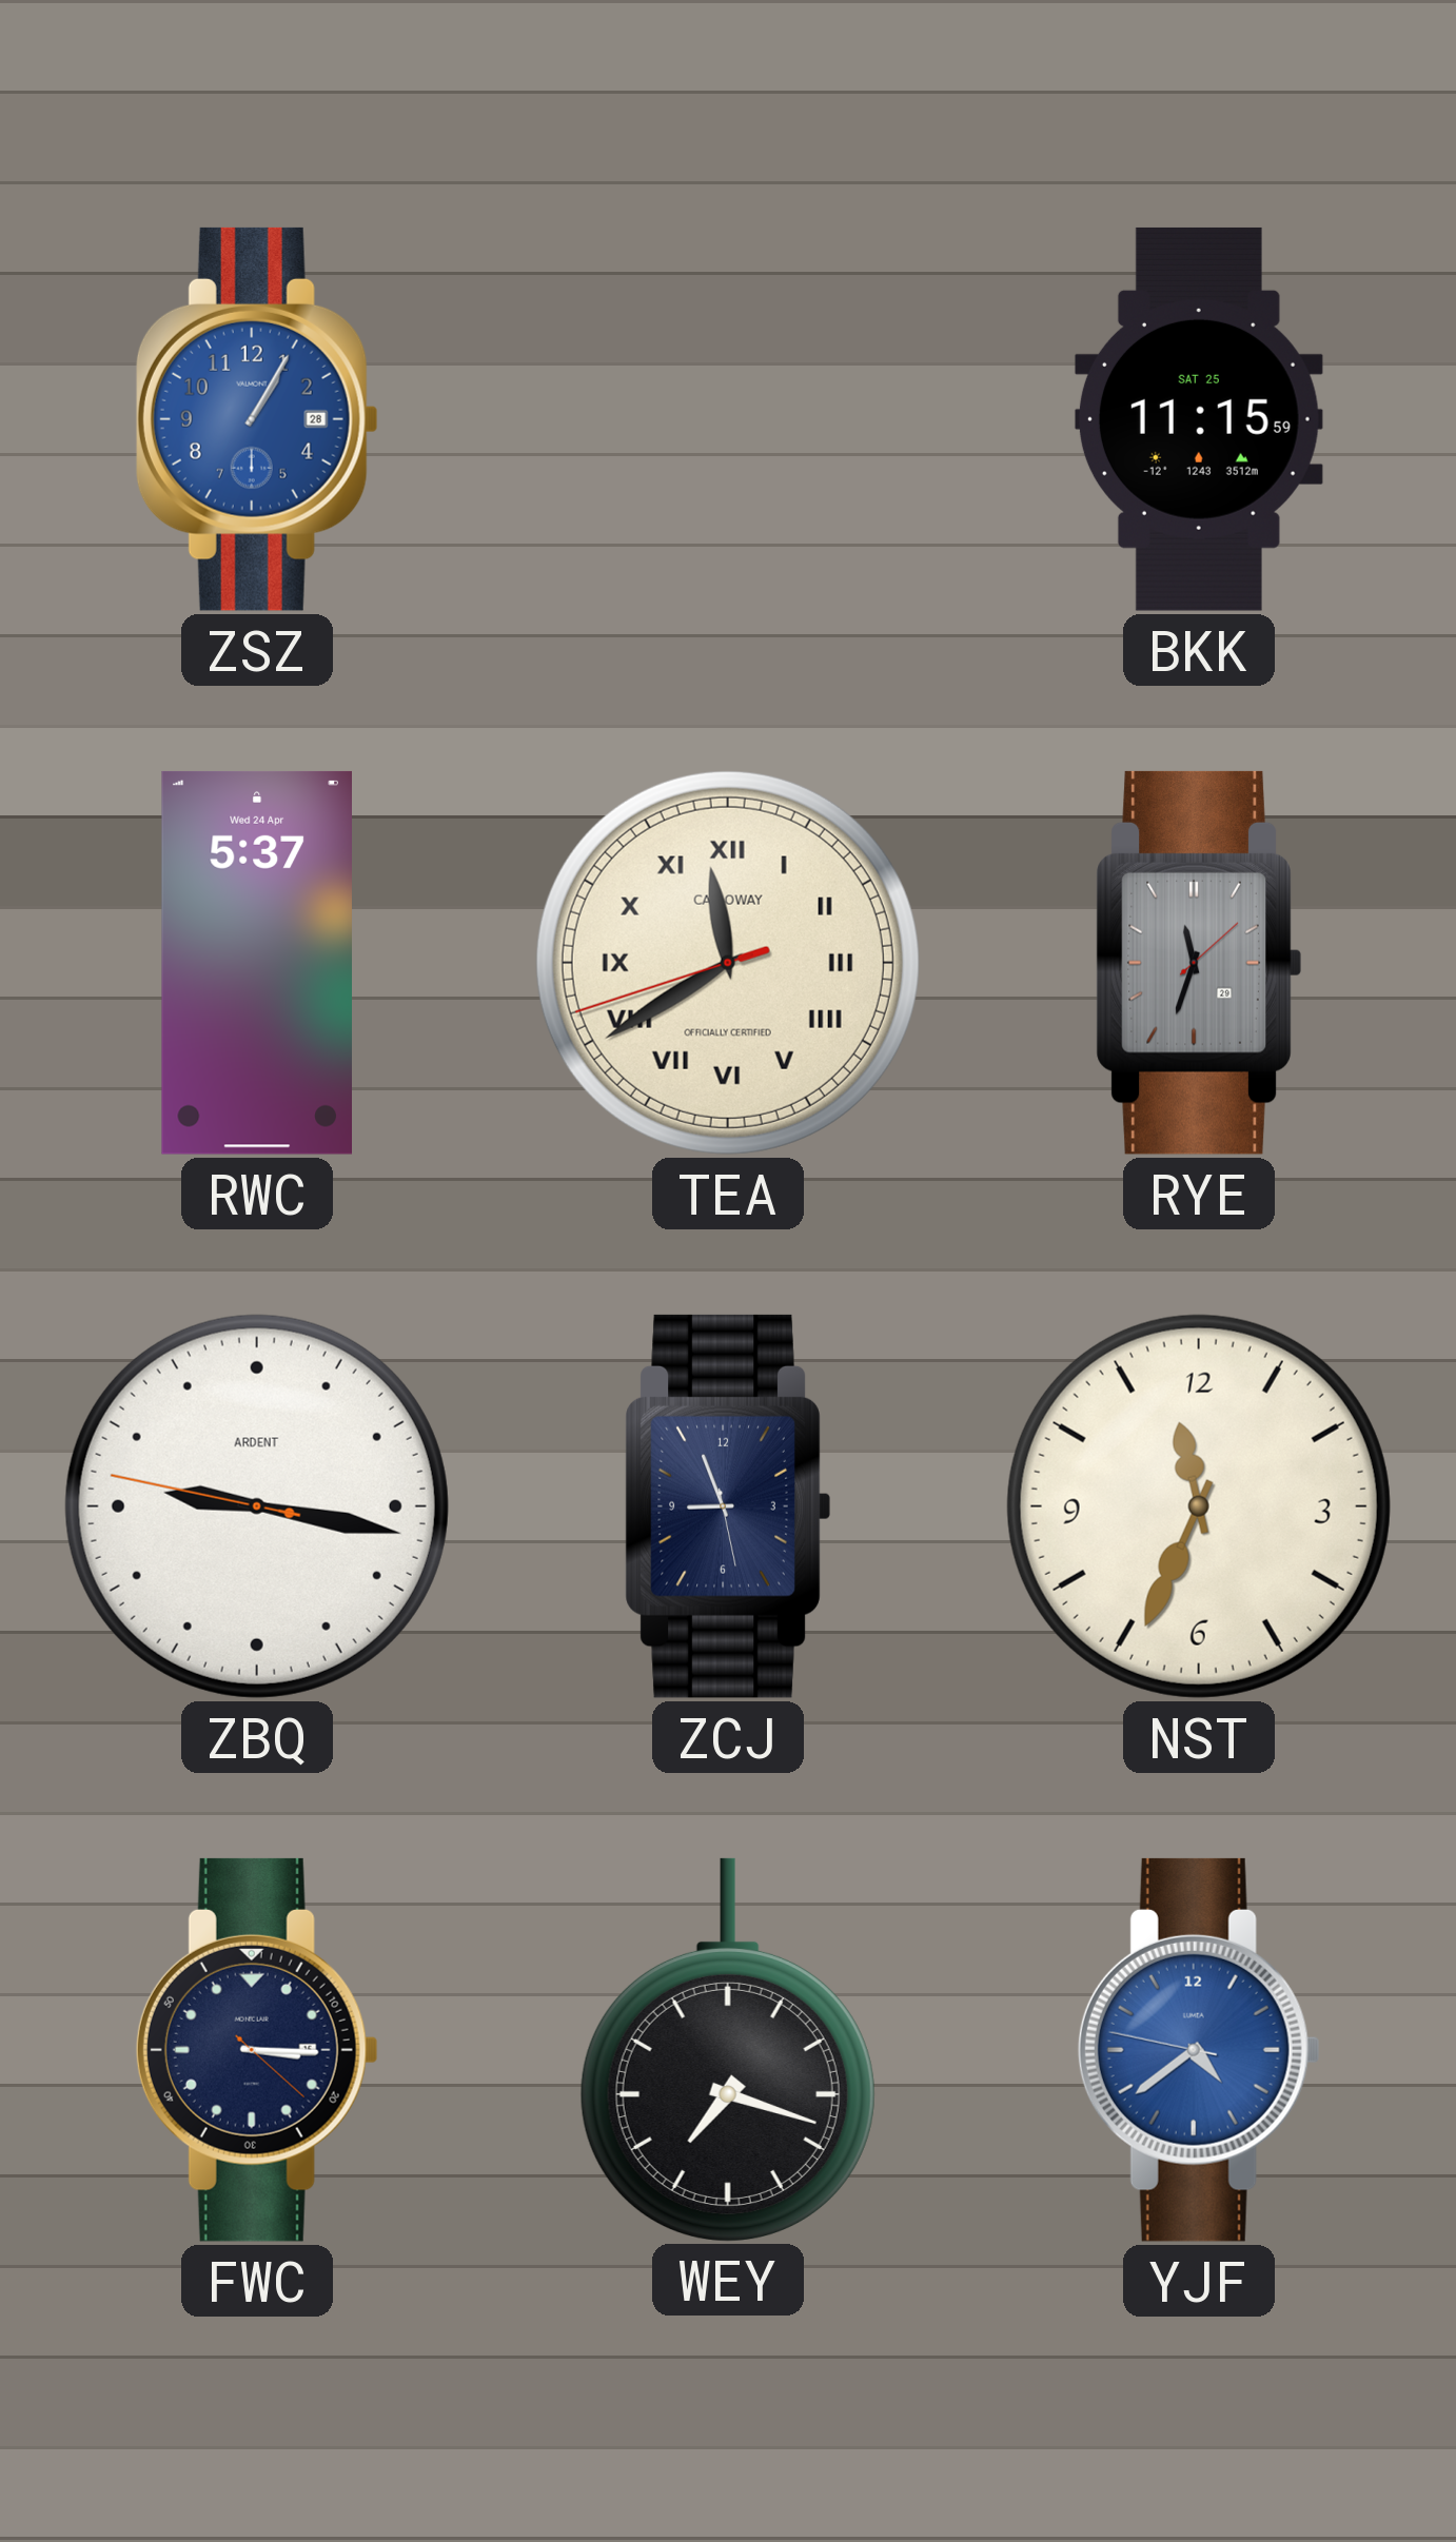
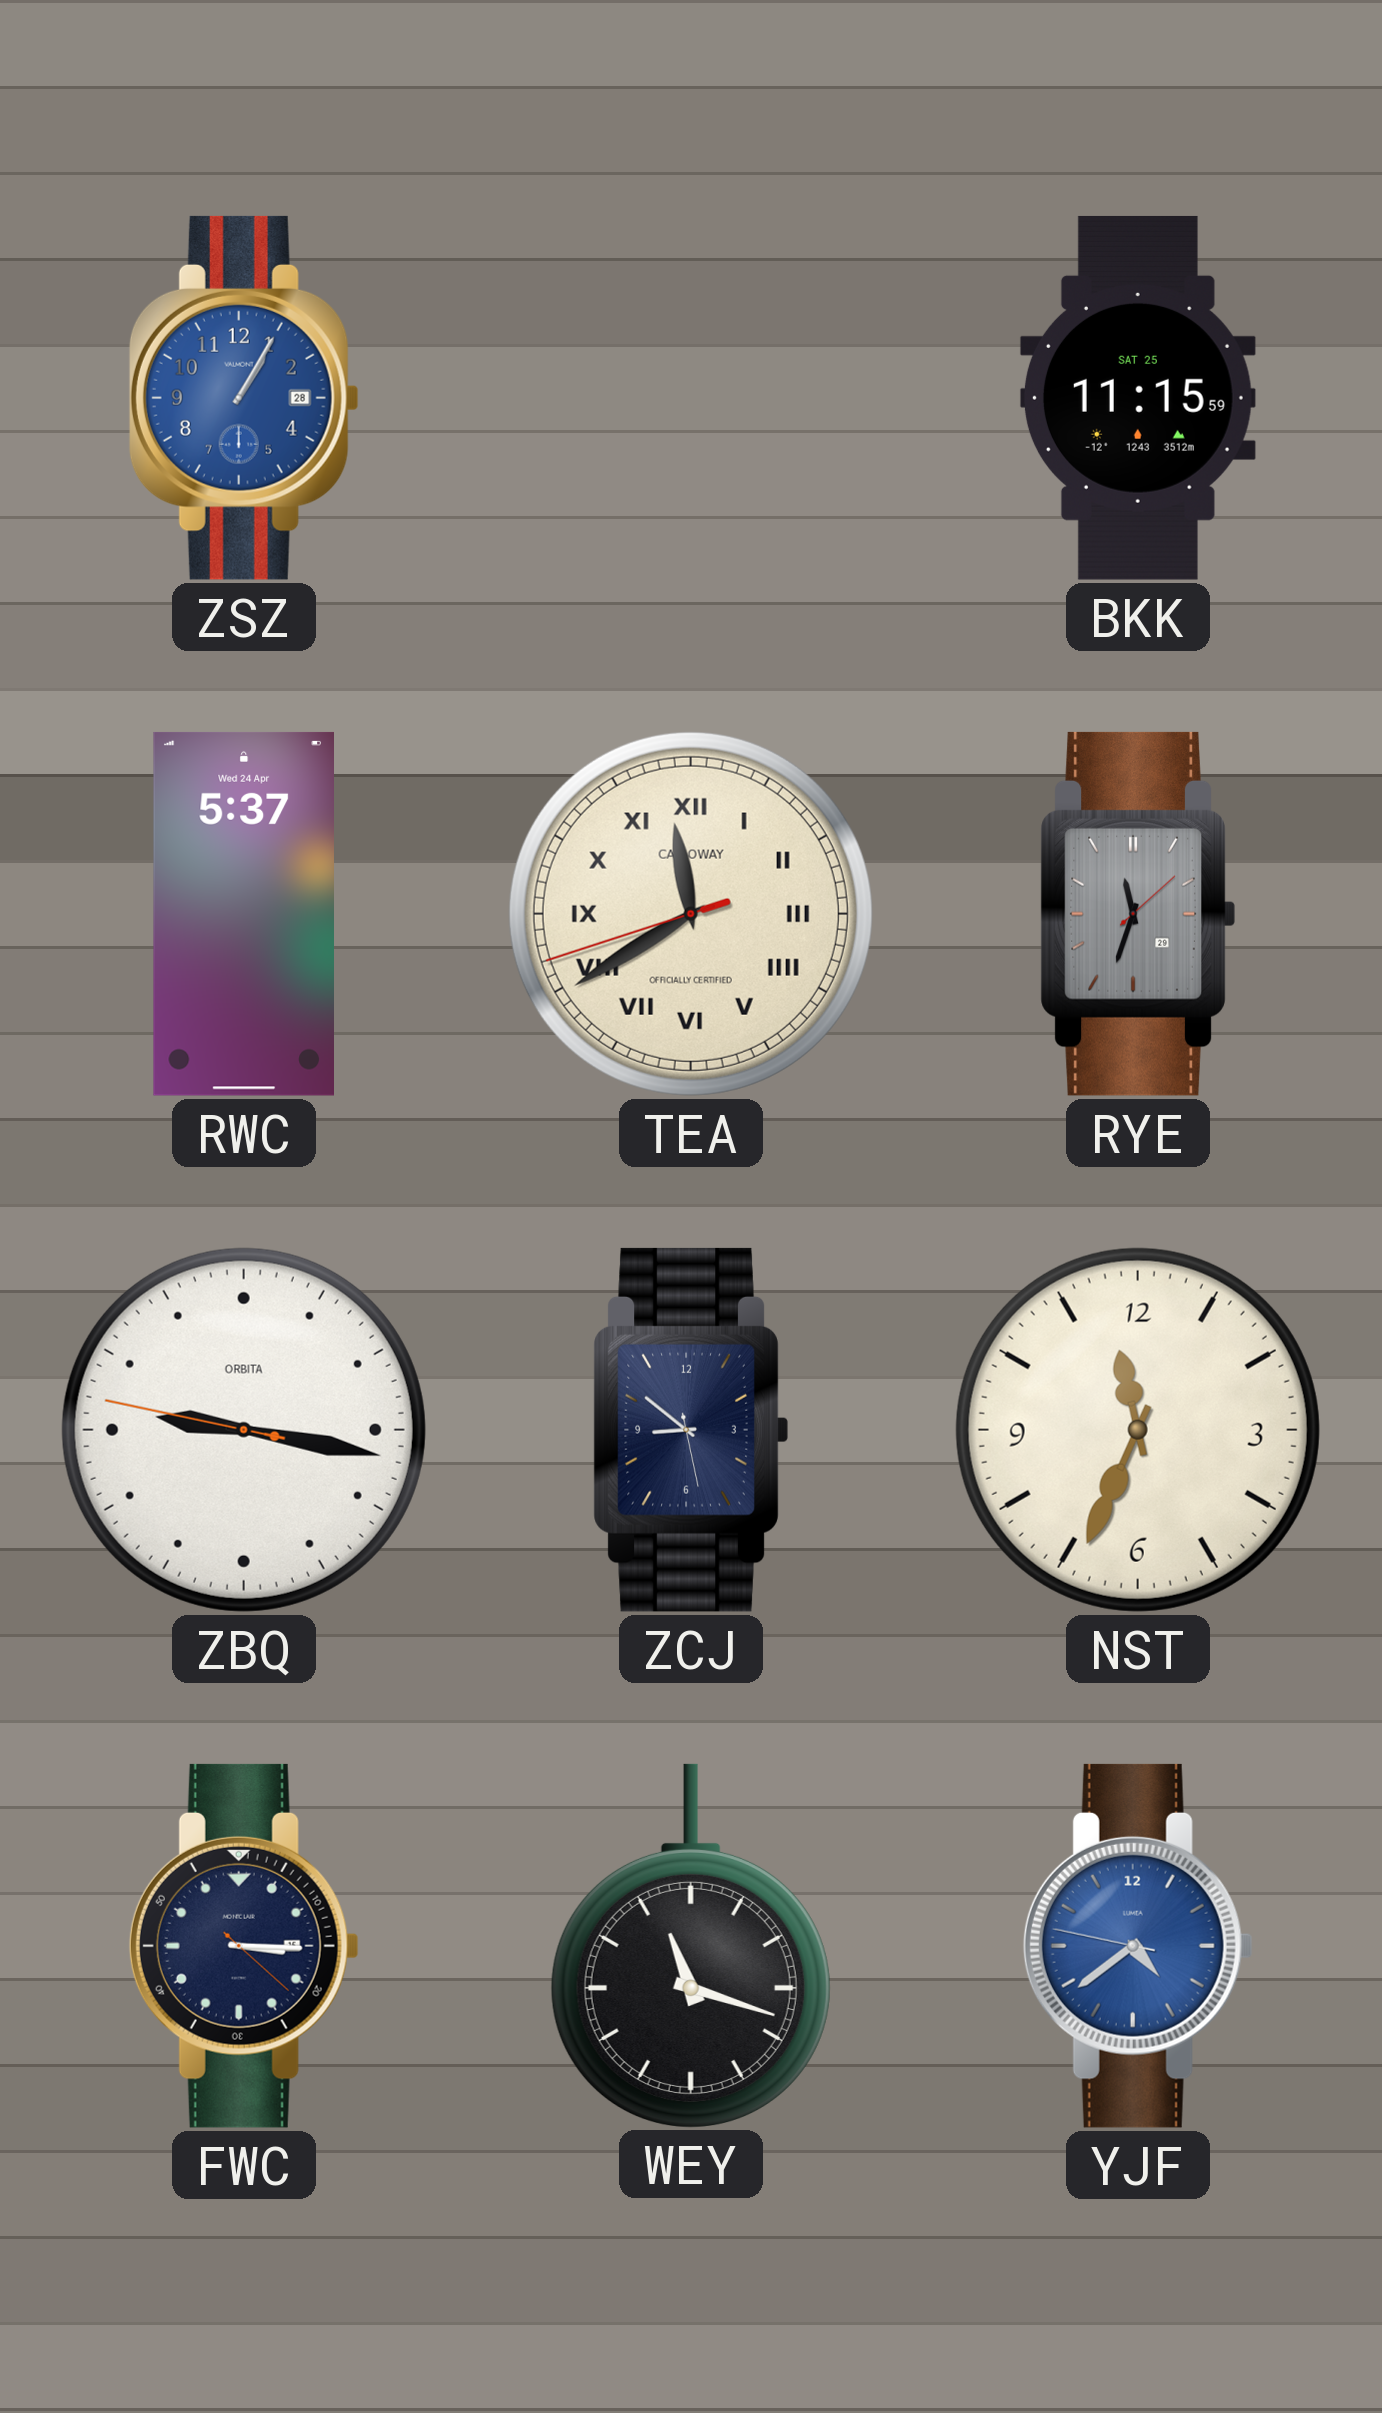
ZBQ brand: ARDENT -> ORBITA (244, 1430)
ZCJ: 8:56 -> 8:51 (691, 1430)
WEY: 7:18 -> 11:18 (691, 1945)
